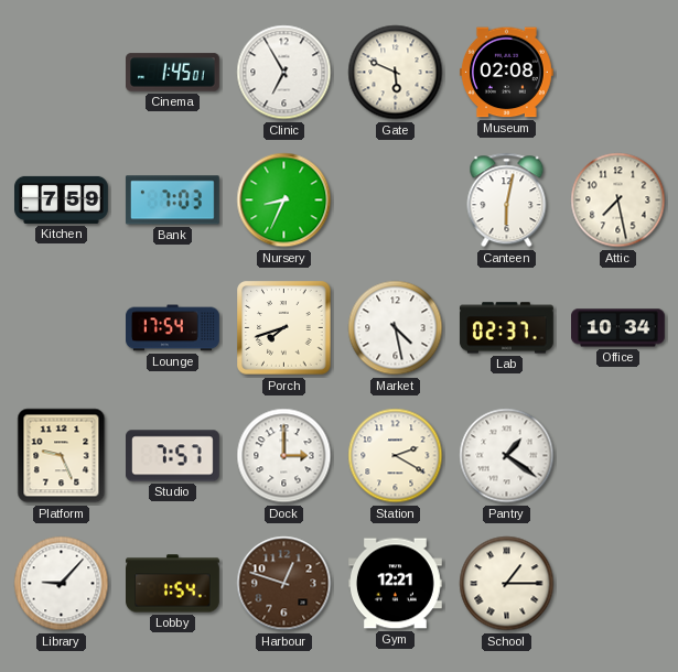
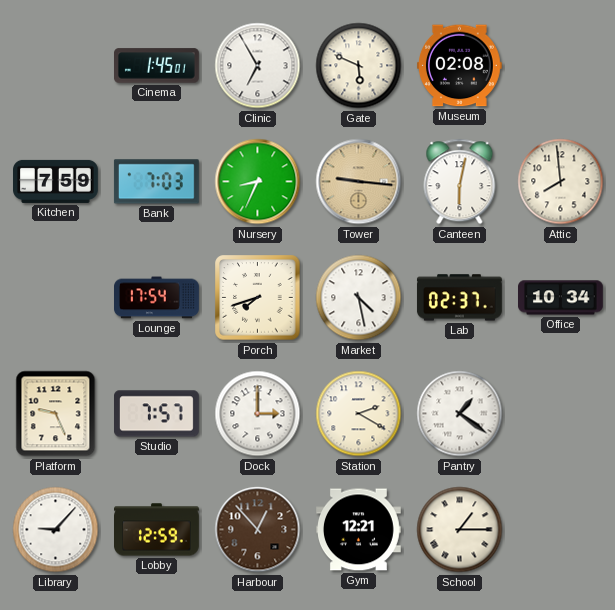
Tower: none -> 9:16 (359, 182)
Attic: 7:28 -> 7:59 (561, 182)
Lobby: 1:54 -> 12:59 (157, 530)
Harbour: 12:48 -> 12:53 (258, 530)
